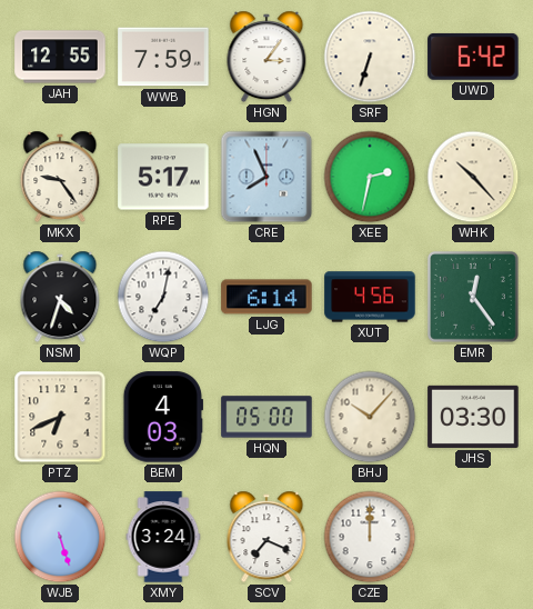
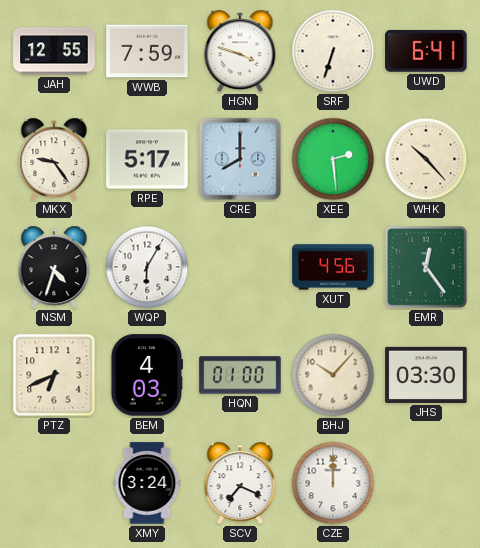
HGN: 3:06 -> 3:48 (240, 51)
UWD: 6:42 -> 6:41 (426, 51)
CRE: 7:56 -> 8:00 (240, 159)
XEE: 2:32 -> 2:29 (333, 159)
WQP: 7:02 -> 6:05 (147, 267)
LJG: 6:14 -> none (266, 297)
HQN: 05:00 -> 01:00 (240, 375)
WJB: 5:27 -> none (60, 537)
